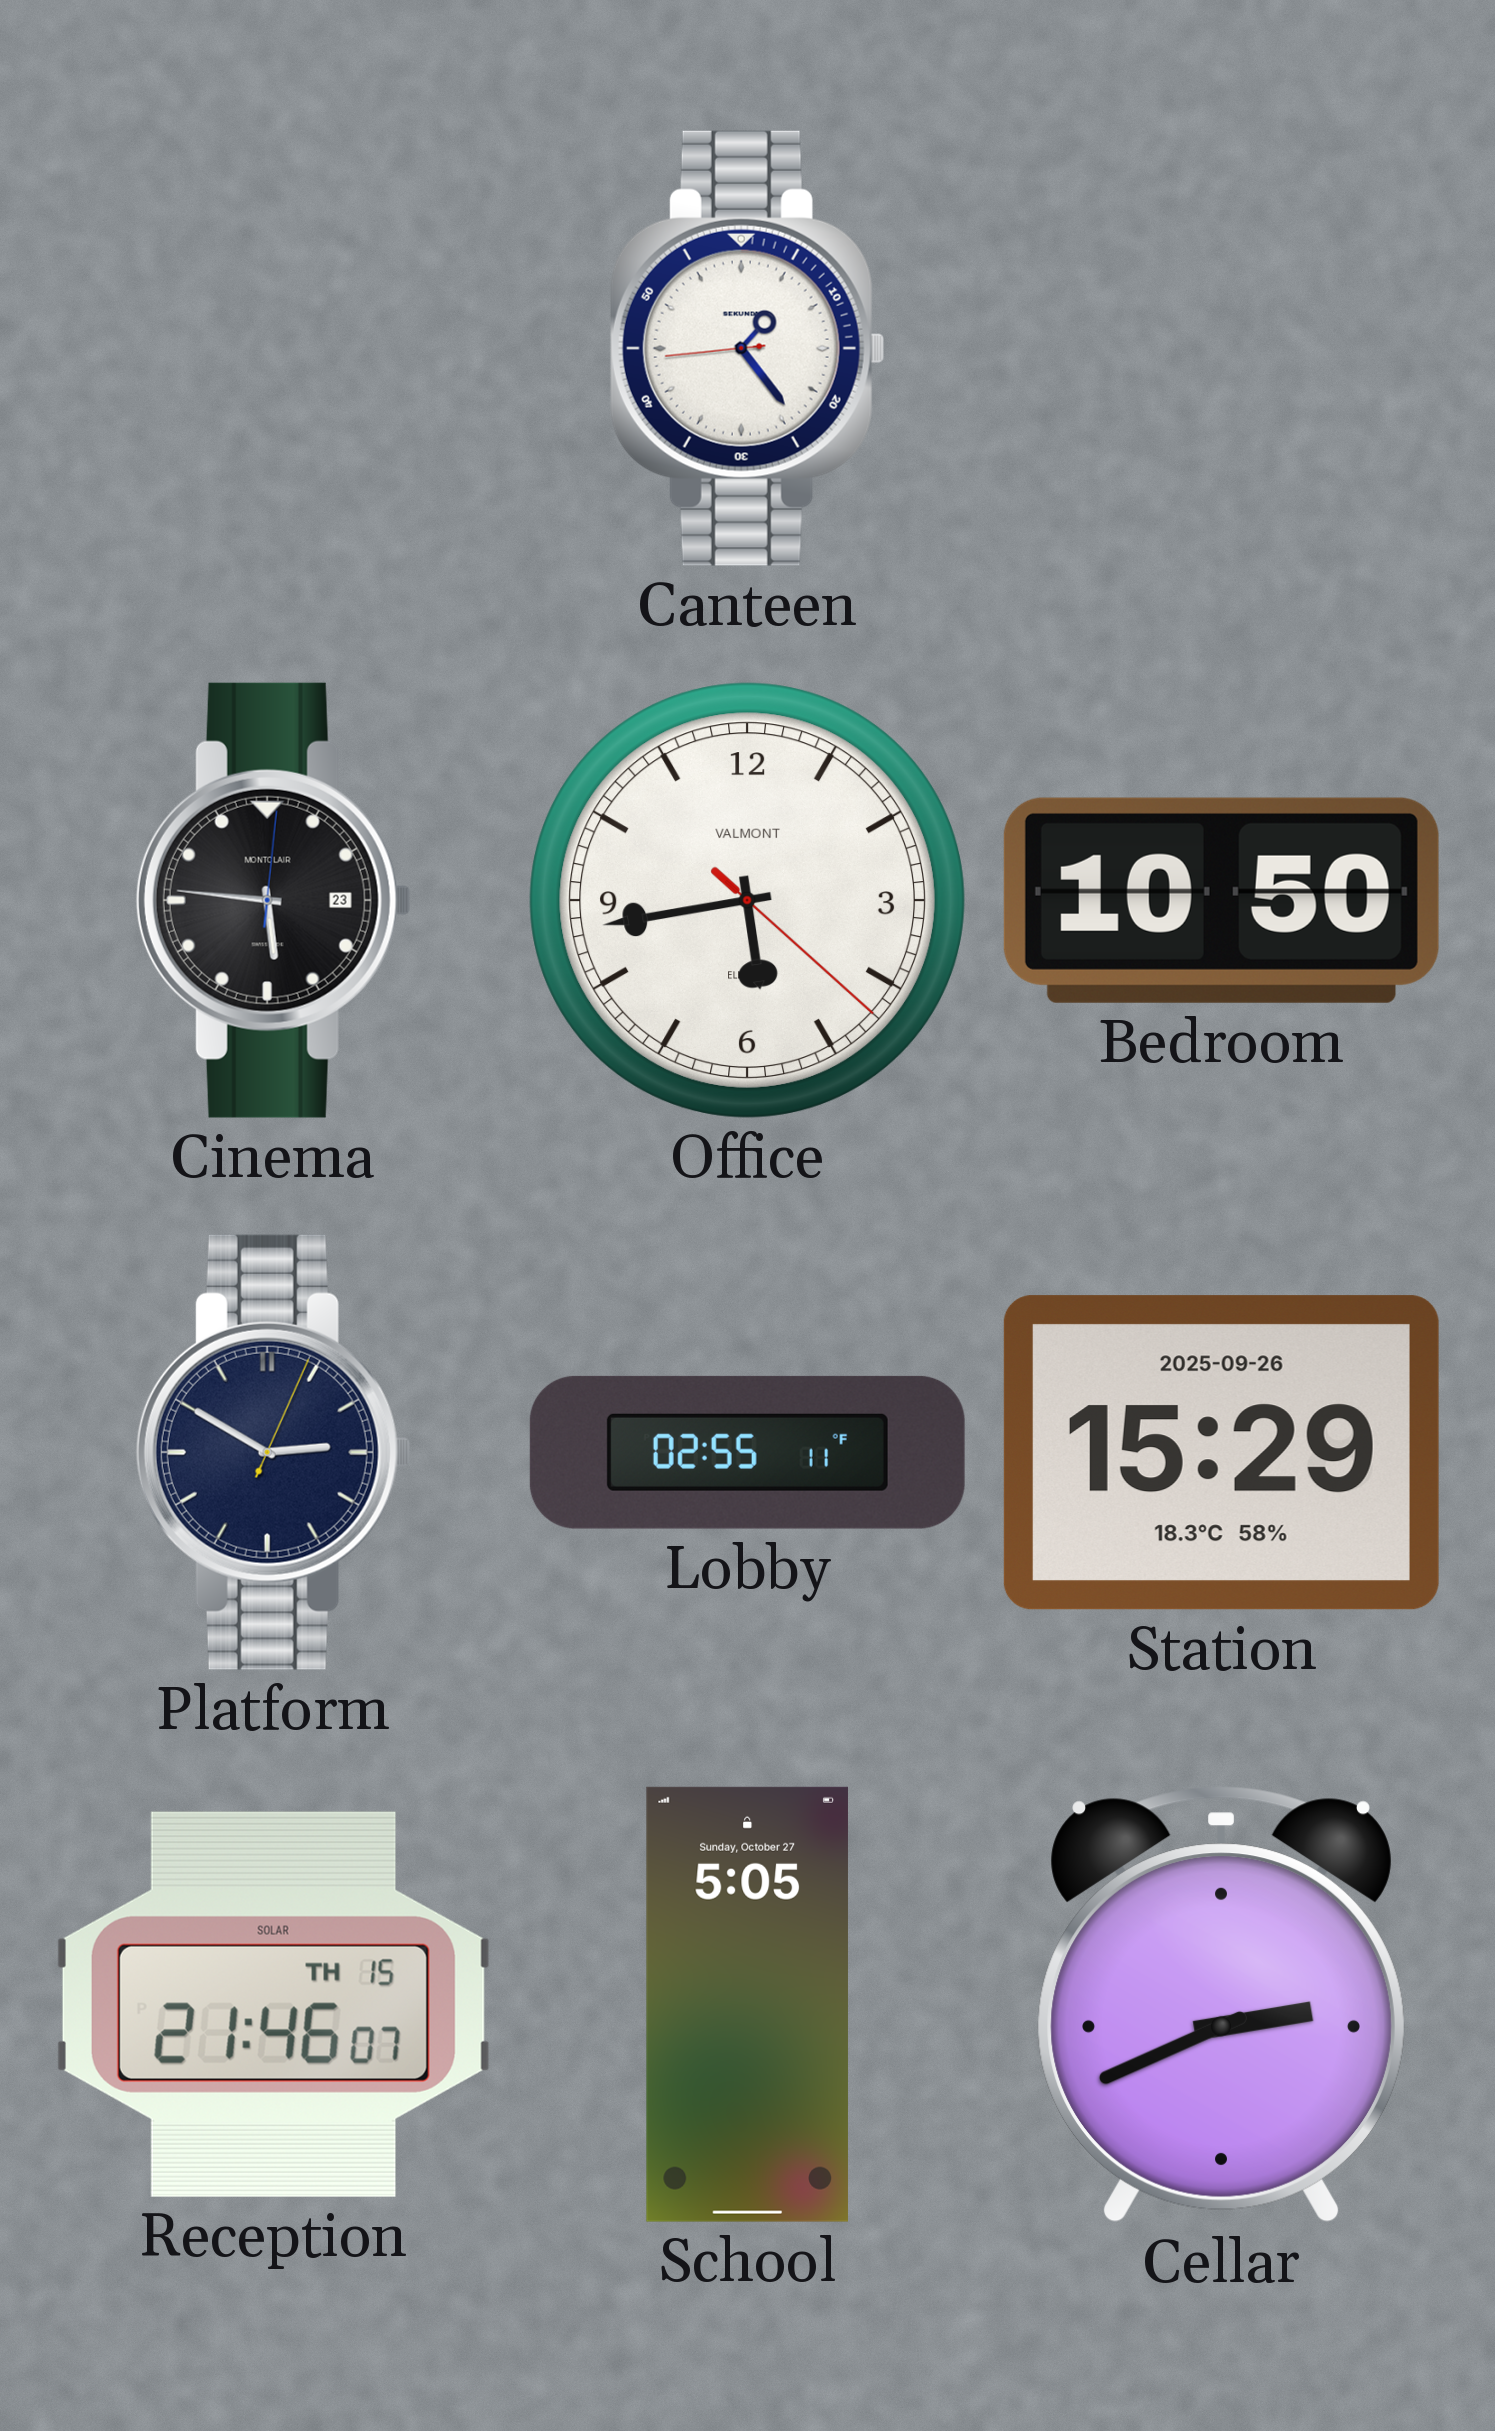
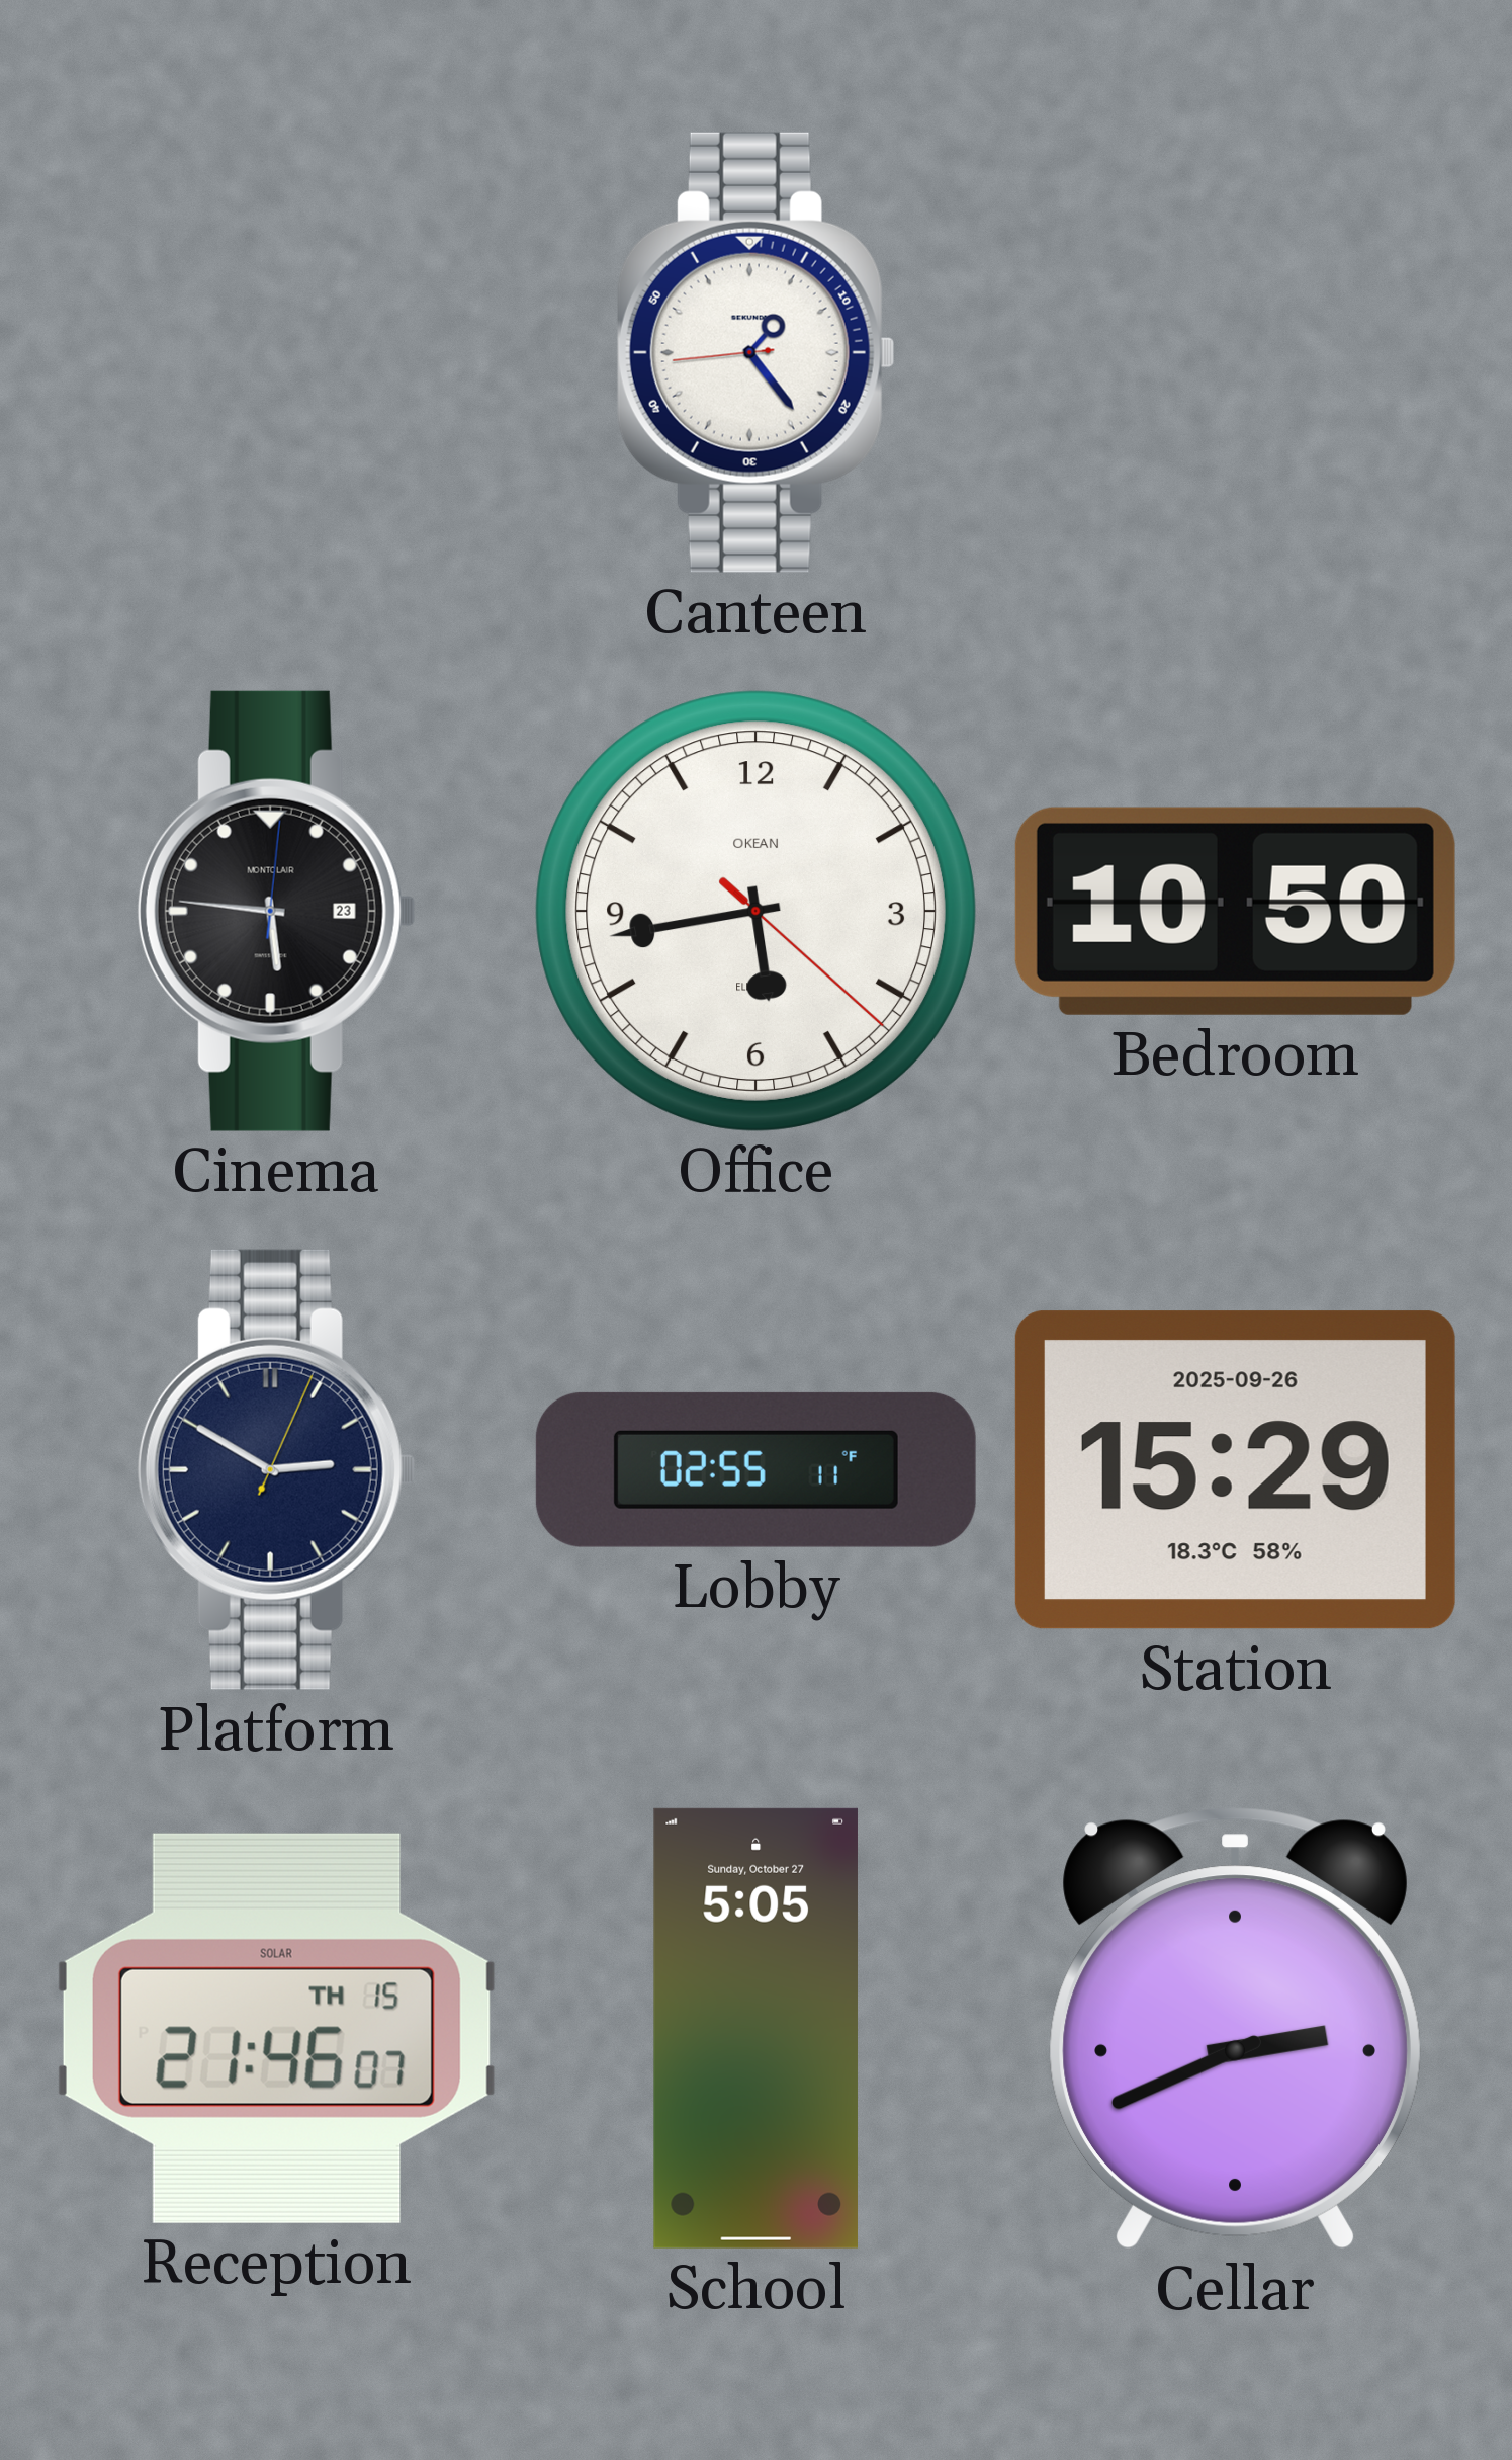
Office brand: VALMONT -> OKEAN (755, 911)
